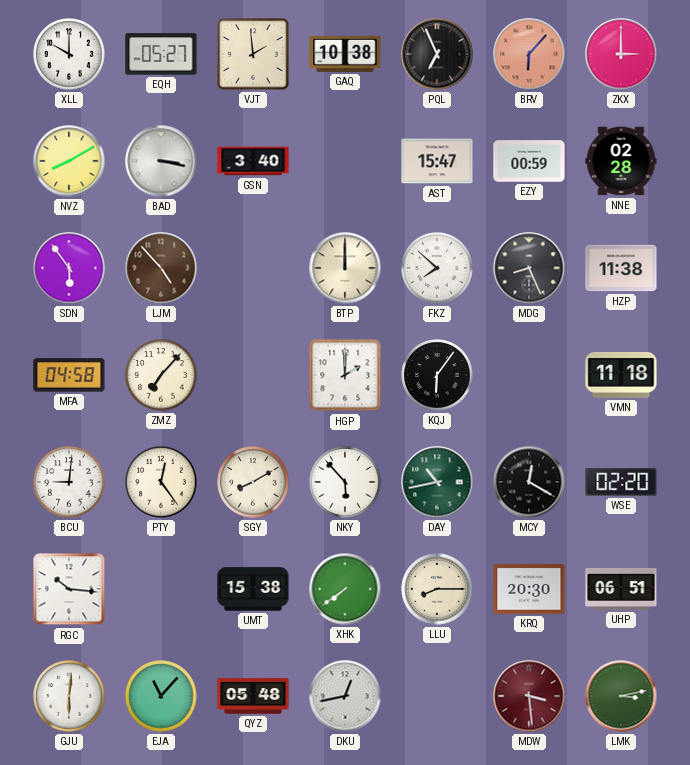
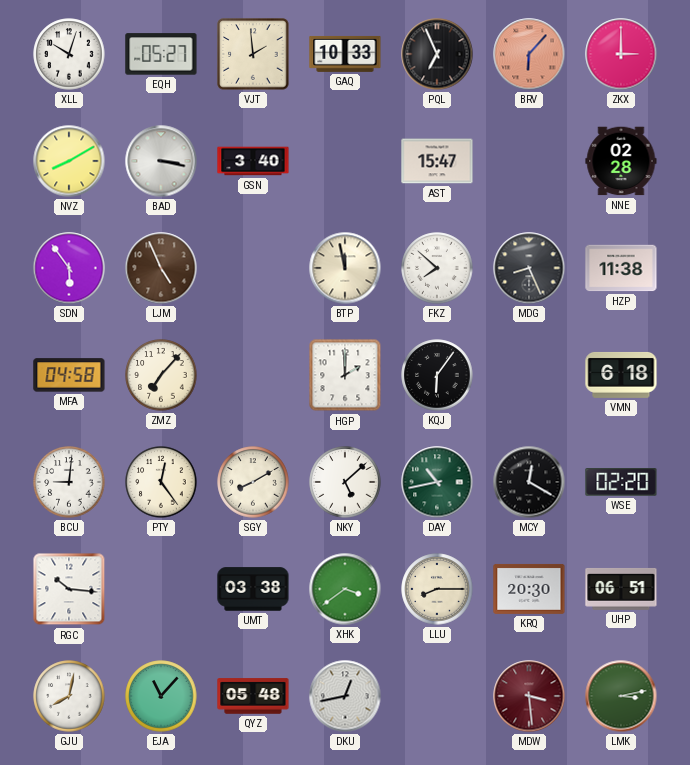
XLL: 10:00 -> 10:03 (69, 54)
GAQ: 10:38 -> 10:33 (345, 54)
EZY: 00:59 -> none (529, 161)
LJM: 4:53 -> 4:56 (161, 268)
BTP: 12:00 -> 11:58 (345, 268)
VMN: 11:18 -> 6:18 (621, 375)
NKY: 5:53 -> 5:08 (345, 482)
UMT: 15:38 -> 03:38 (253, 589)
XHK: 7:39 -> 3:39 (345, 589)
GJU: 6:01 -> 8:02 (69, 696)
